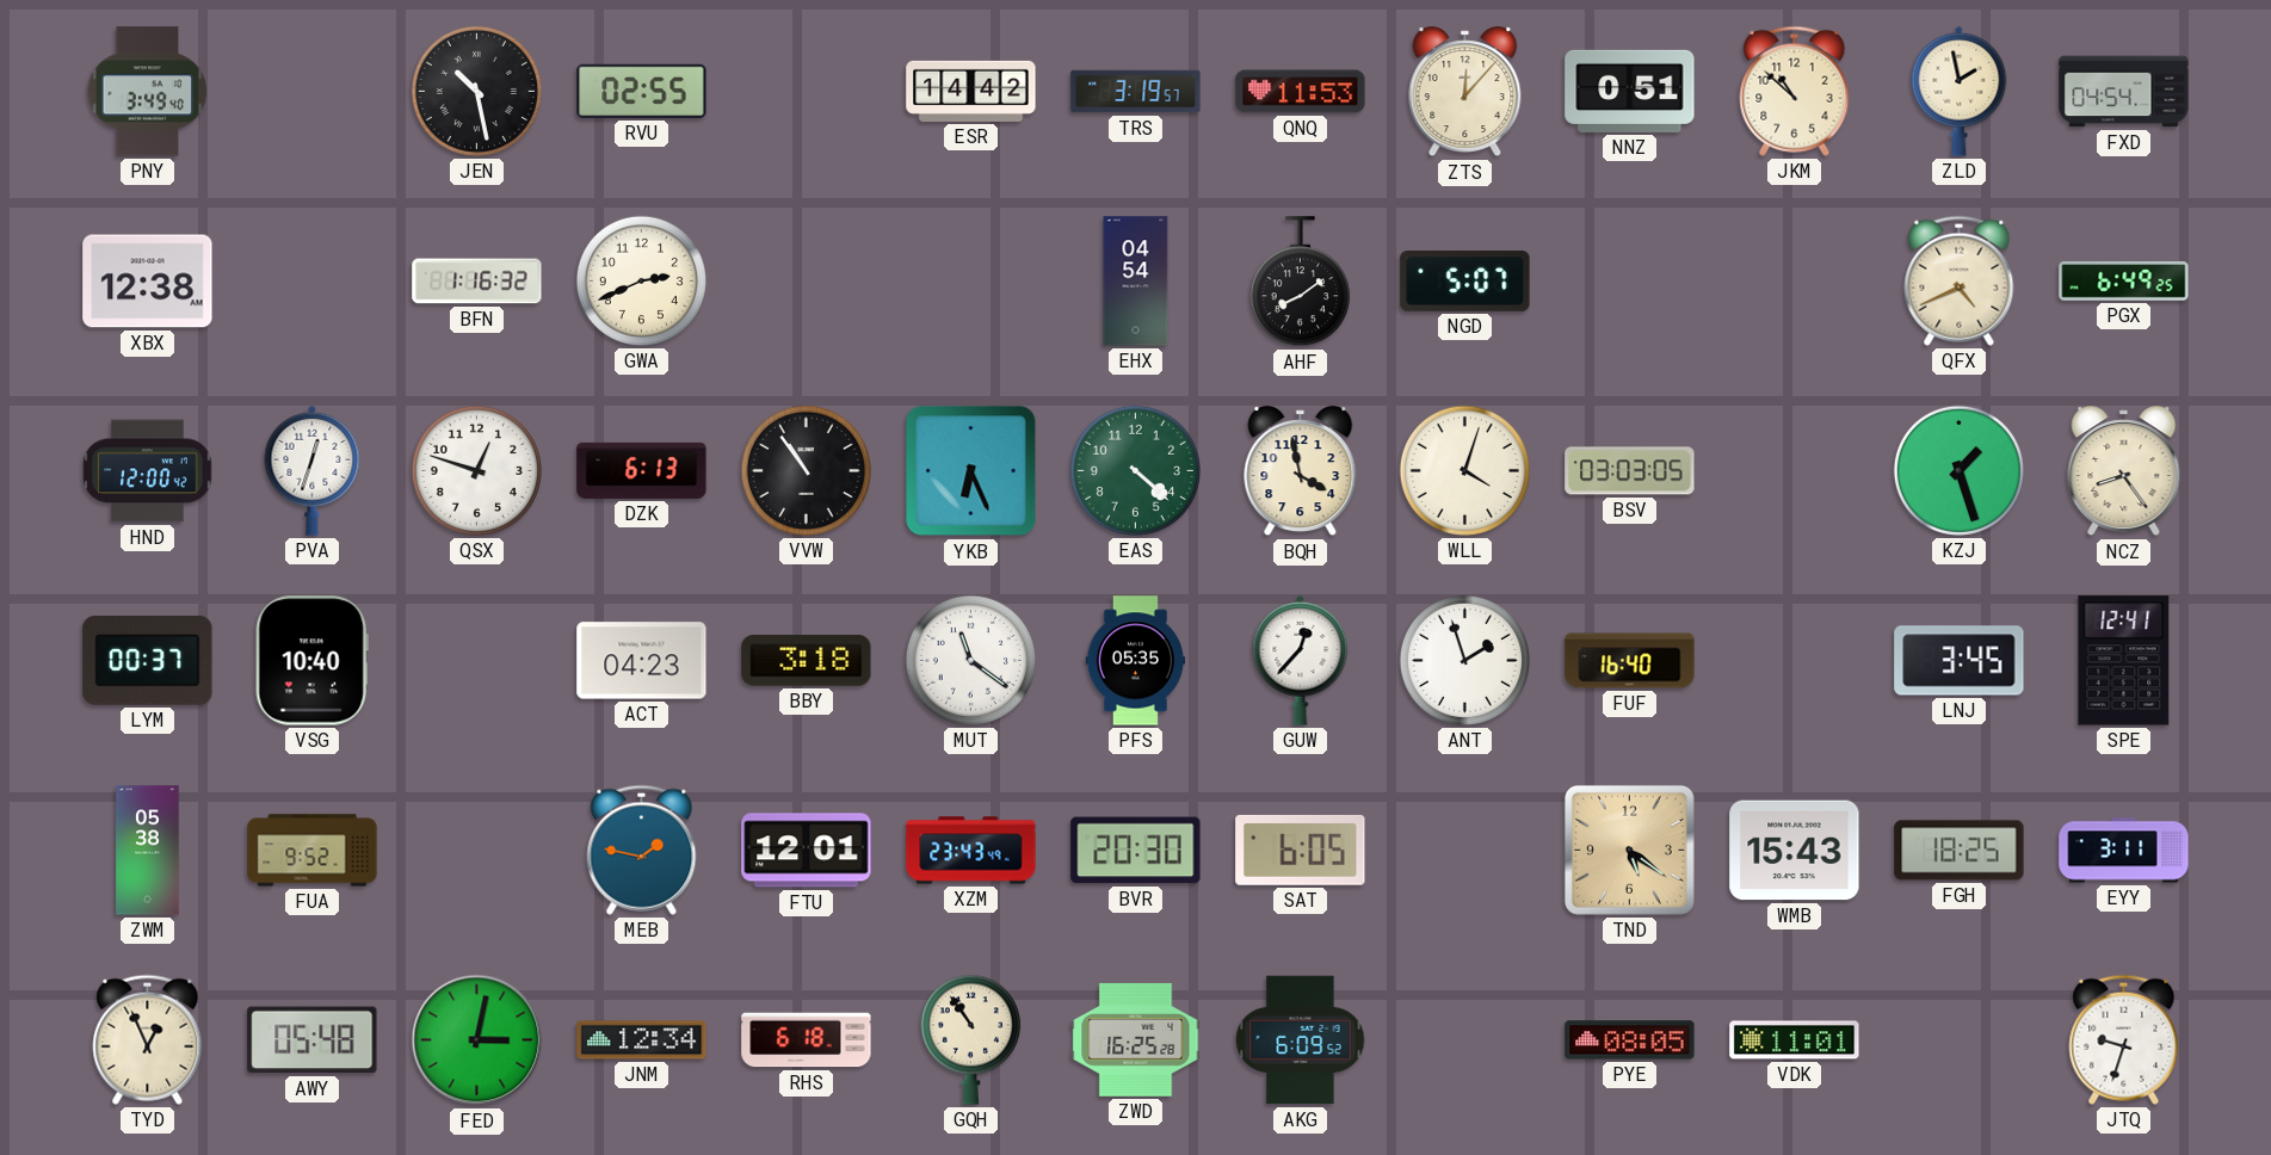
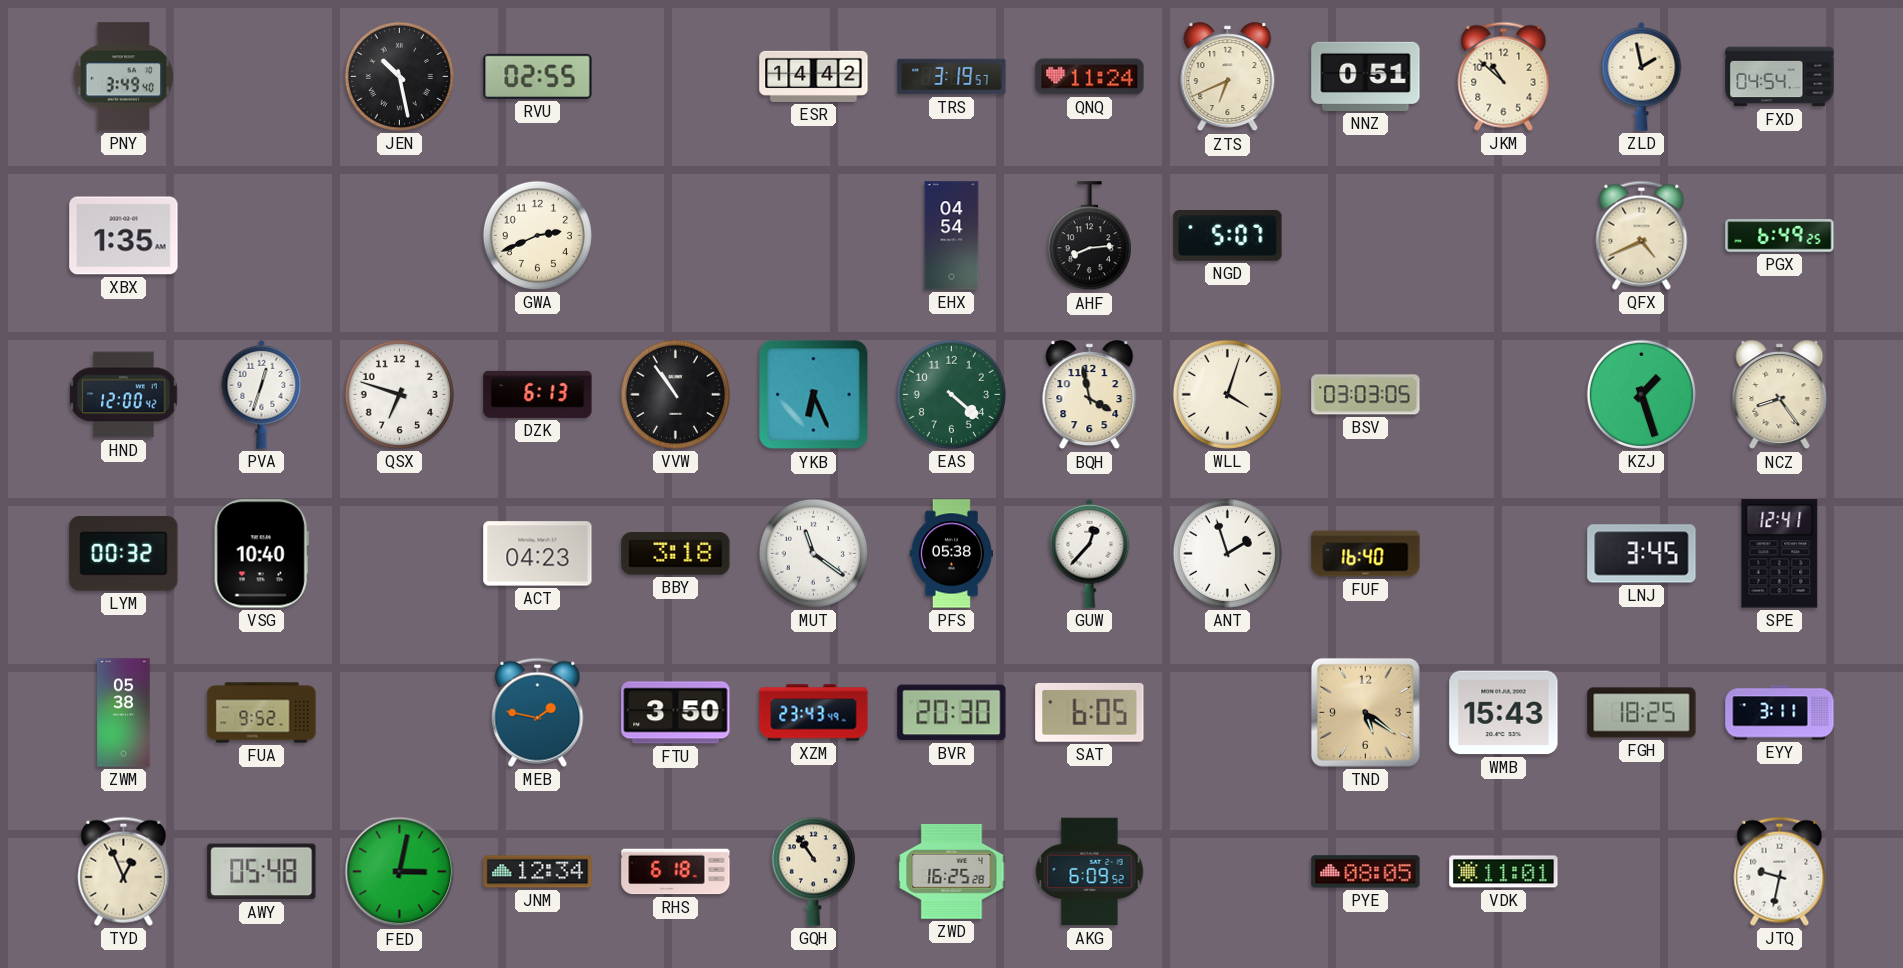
QNQ: 11:53 -> 11:24 (1090, 77)
ZTS: 12:07 -> 6:41 (1228, 77)
XBX: 12:38 -> 1:35 (124, 236)
BFN: 1:16 -> none (477, 282)
AHF: 8:09 -> 8:14 (1089, 236)
QSX: 12:48 -> 6:48 (399, 394)
LYM: 00:37 -> 00:32 (124, 554)
PFS: 05:35 -> 05:38 (951, 554)
FTU: 12:01 -> 3:50 (676, 713)
JTQ: 9:33 -> 9:32 (1780, 871)
